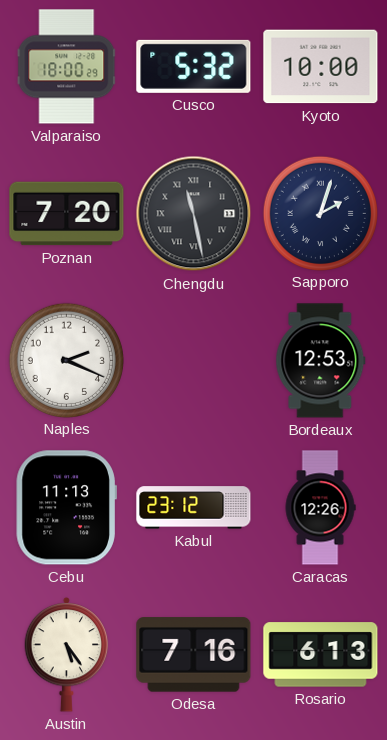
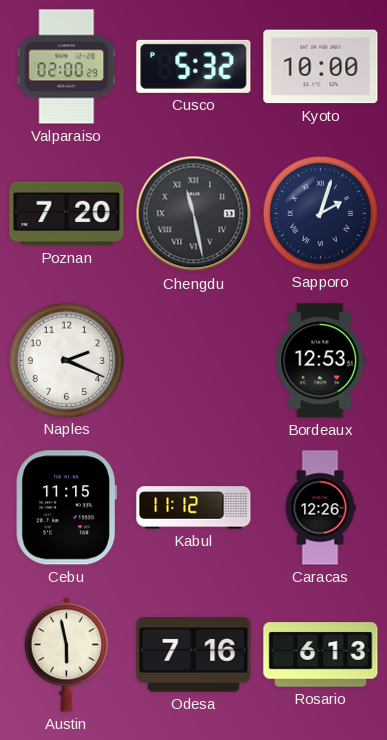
Valparaiso: 18:00 -> 02:00 (67, 67)
Cebu: 11:13 -> 11:15 (66, 508)
Kabul: 23:12 -> 11:12 (194, 508)
Austin: 5:24 -> 5:58 (67, 654)
